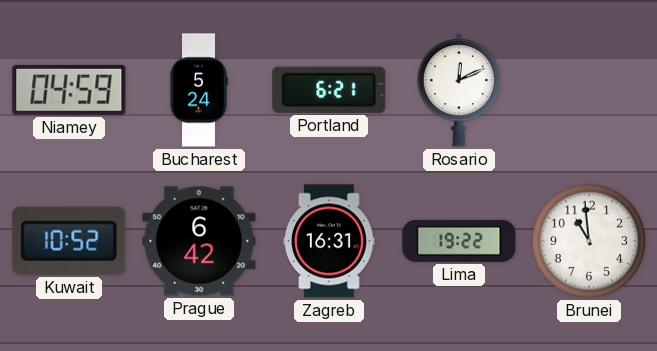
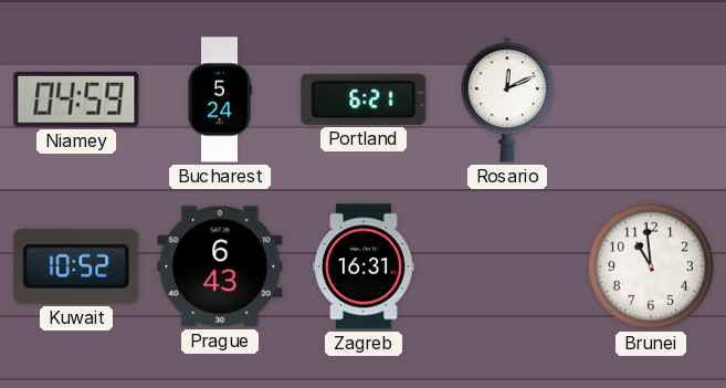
Prague: 6:42 -> 6:43 (220, 266)
Lima: 19:22 -> none (459, 241)
